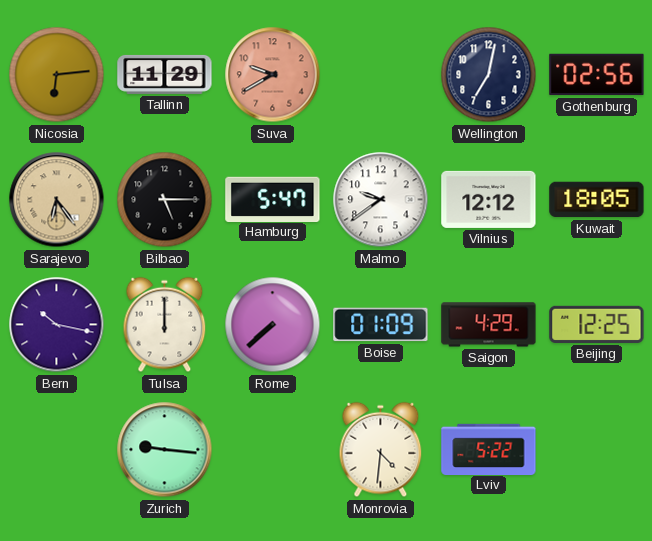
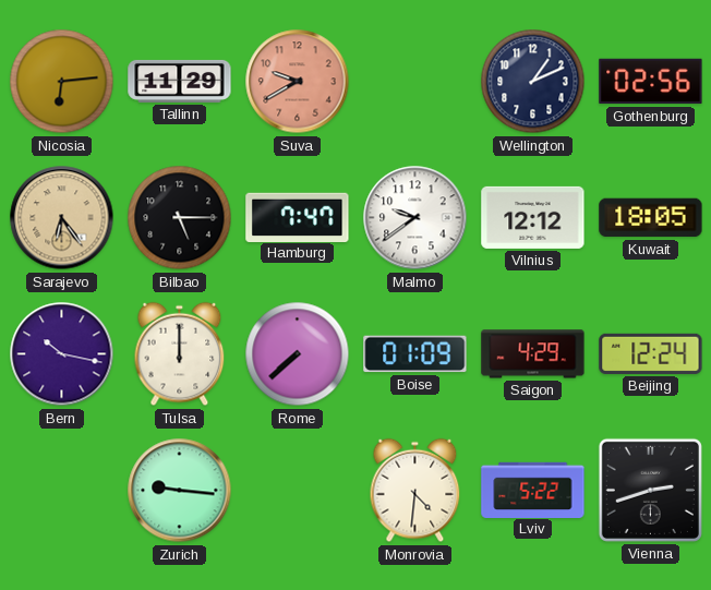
Wellington: 7:02 -> 1:11 (533, 82)
Hamburg: 5:47 -> 7:47 (298, 217)
Beijing: 12:25 -> 12:24 (651, 353)
Vienna: none -> 2:42 (650, 490)
